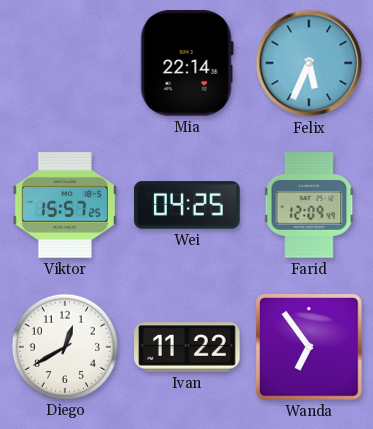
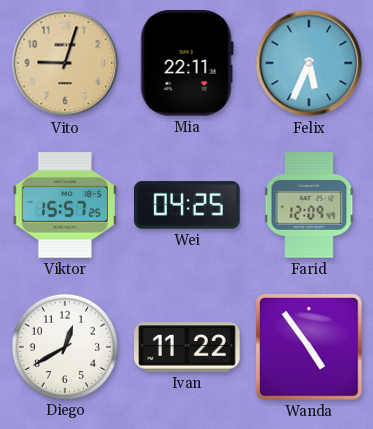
Vito: none -> 9:03 (65, 63)
Mia: 22:14 -> 22:11 (187, 63)
Wanda: 6:54 -> 4:54 (310, 348)
